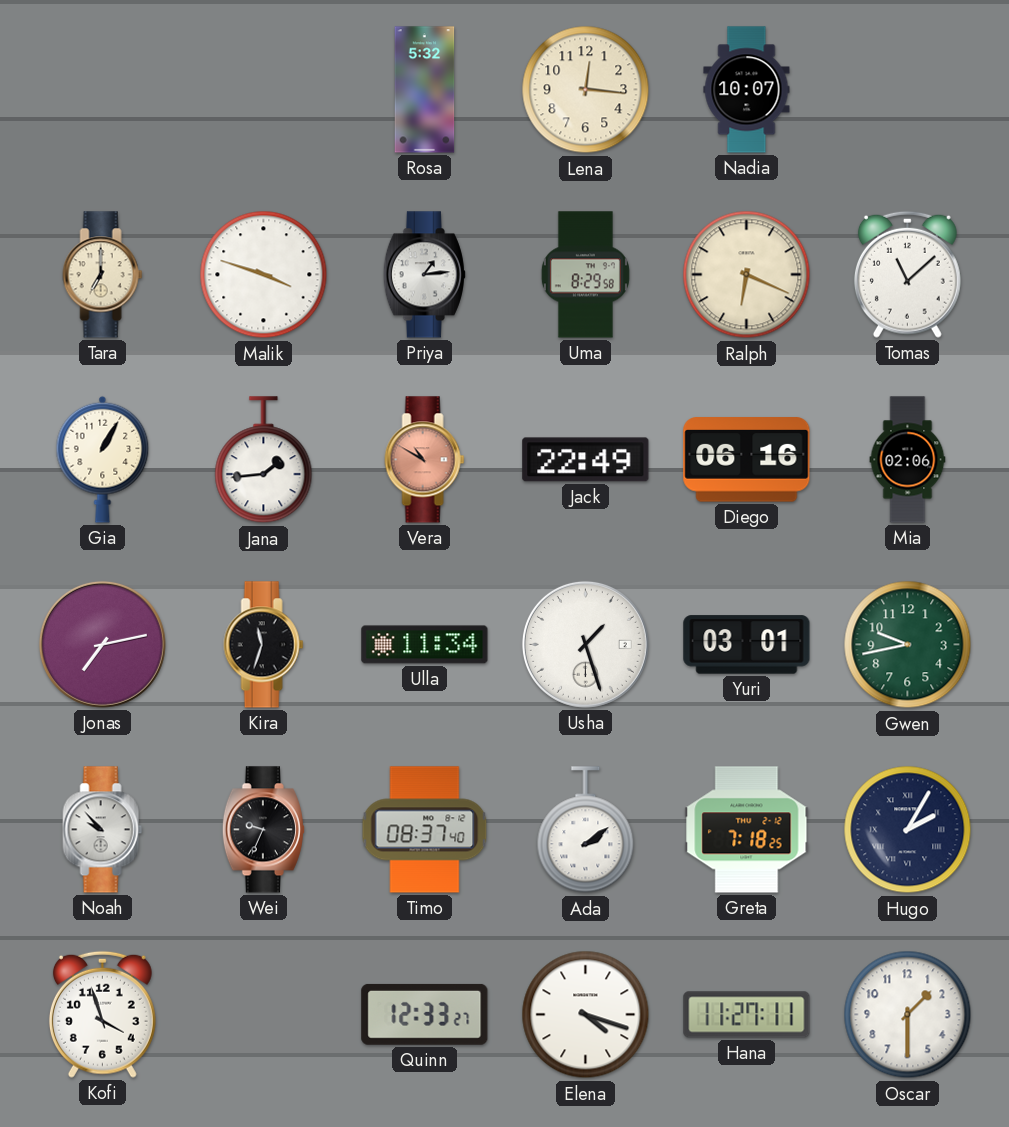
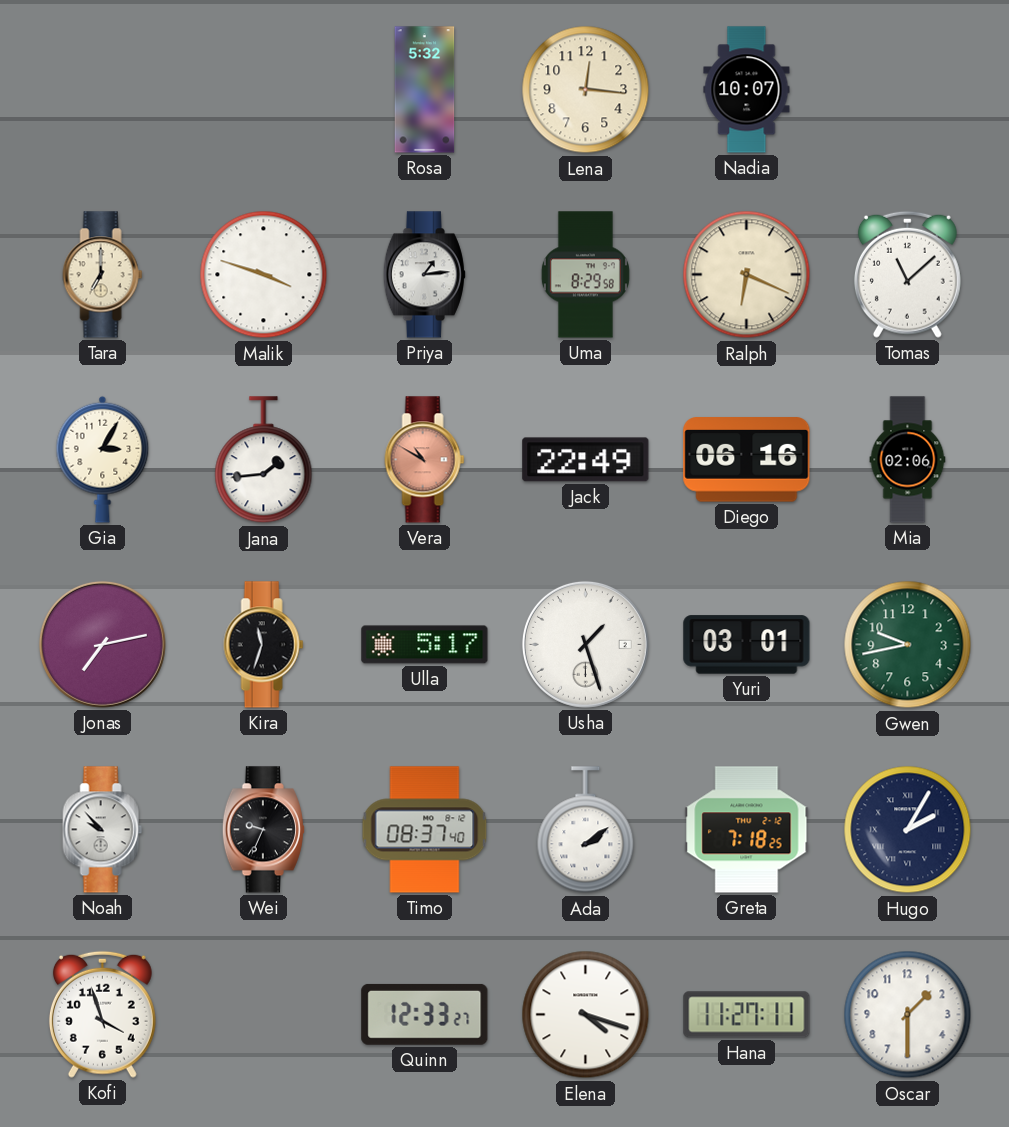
Gia: 1:05 -> 3:05 (103, 459)
Ulla: 11:34 -> 5:17 (425, 645)
